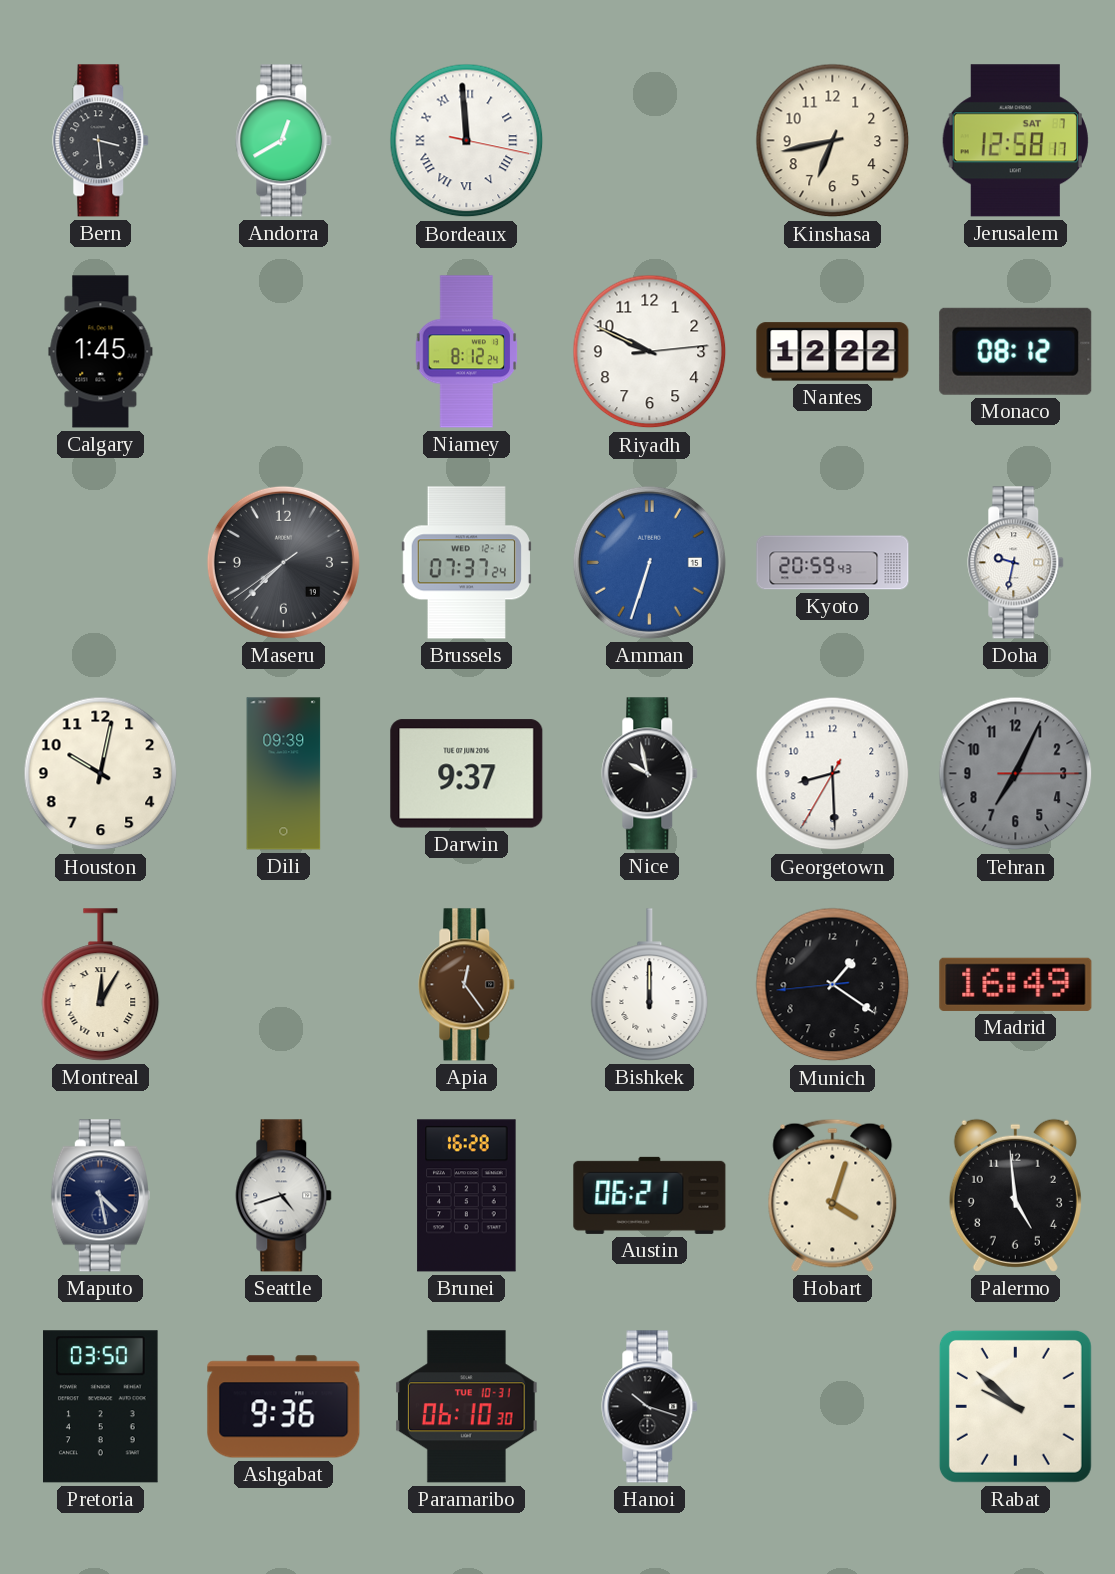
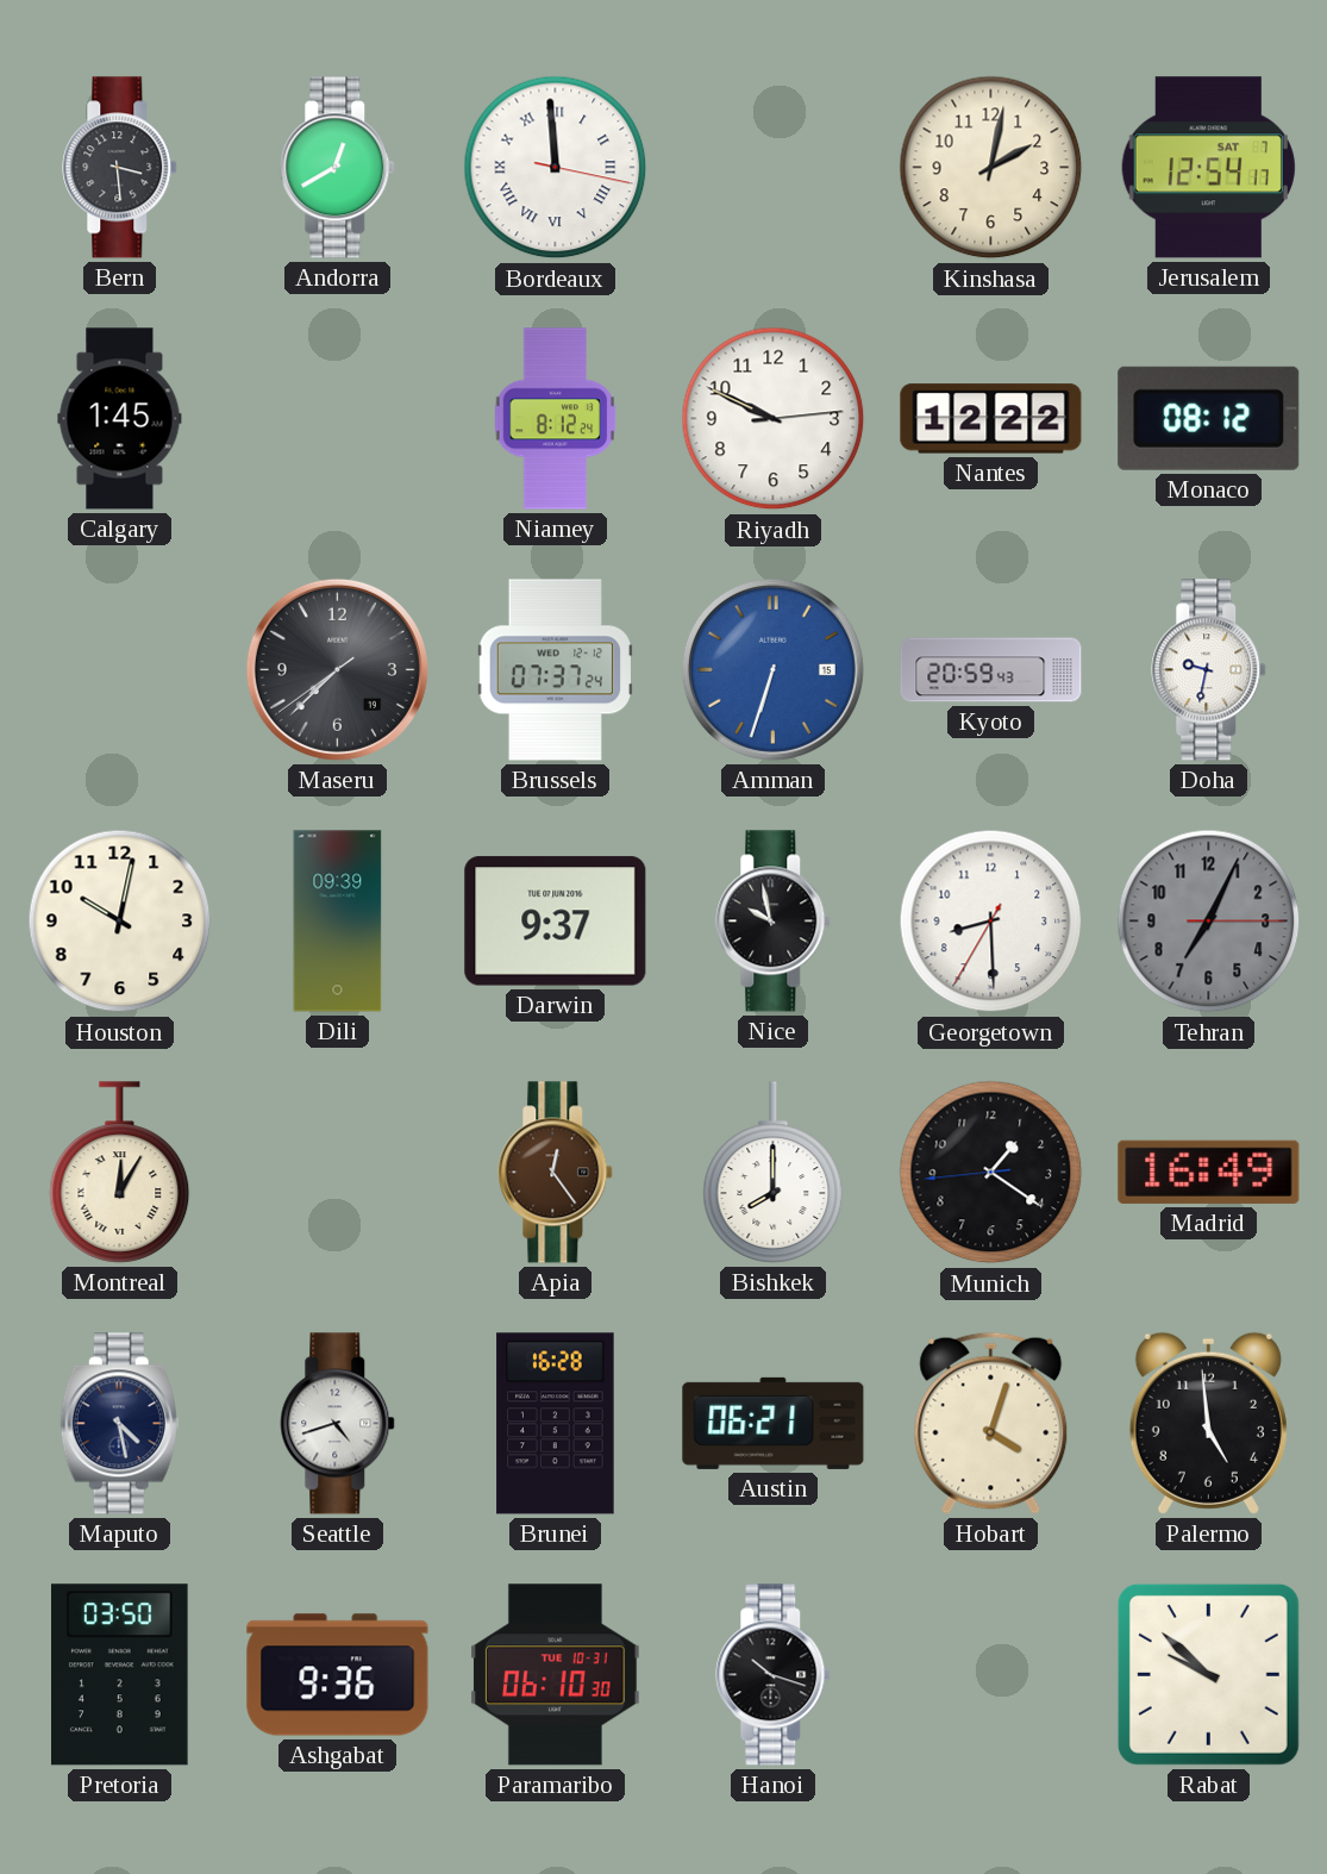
Kinshasa: 6:43 -> 2:02 (991, 168)
Jerusalem: 12:58 -> 12:54 (1208, 168)
Bishkek: 12:00 -> 8:00 (774, 1173)
